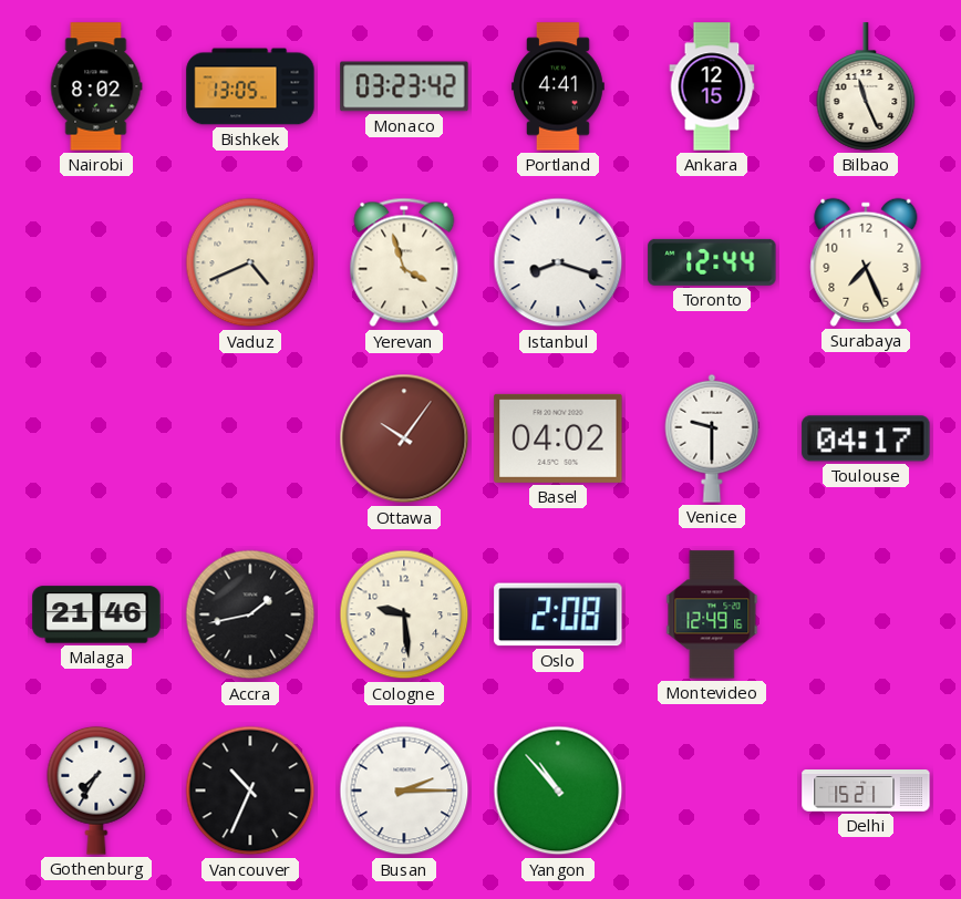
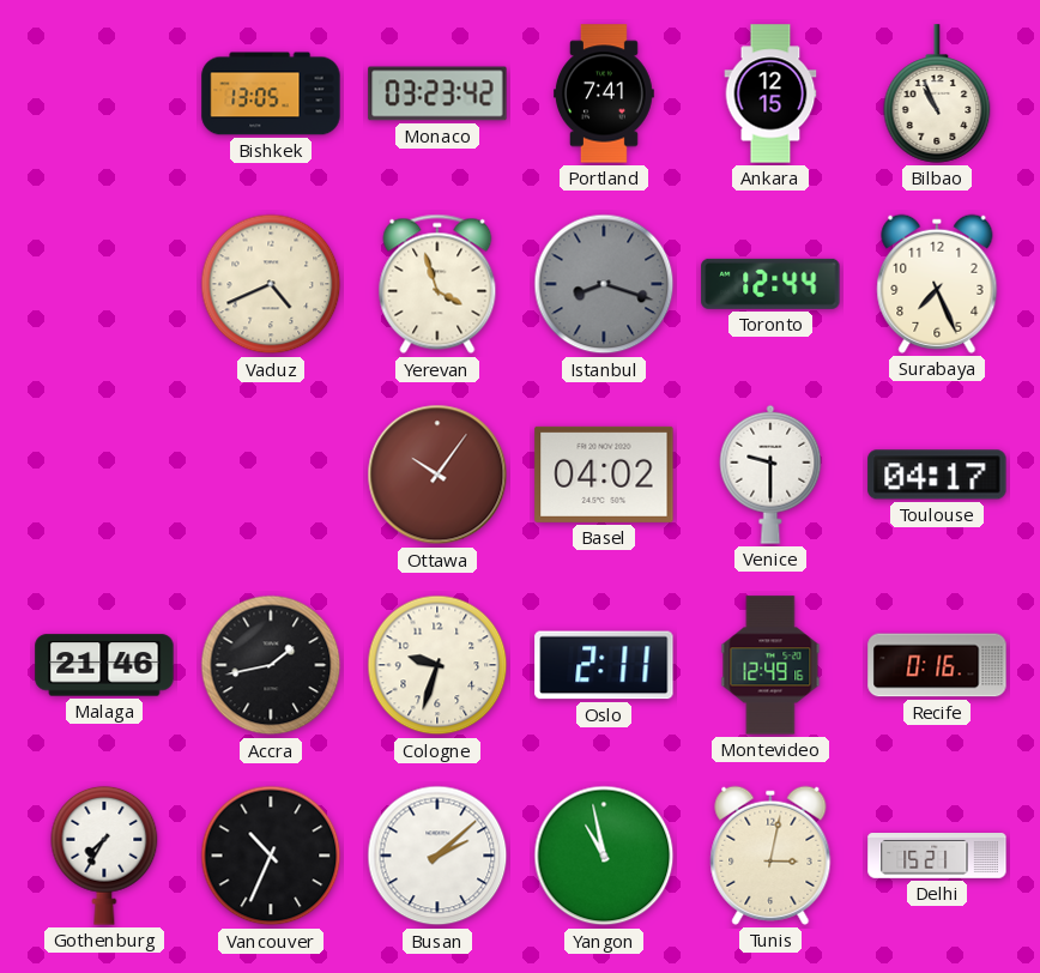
Nairobi: 8:02 -> none (96, 86)
Portland: 4:41 -> 7:41 (605, 93)
Bilbao: 11:26 -> 10:56 (937, 93)
Istanbul dial: white -> grey (604, 284)
Cologne: 9:29 -> 9:33 (437, 665)
Oslo: 2:08 -> 2:11 (604, 665)
Recife: none -> 0:16 (937, 665)
Busan: 2:15 -> 2:08 (437, 856)
Yangon: 10:53 -> 10:58 (604, 856)
Tunis: none -> 3:02 (770, 856)
